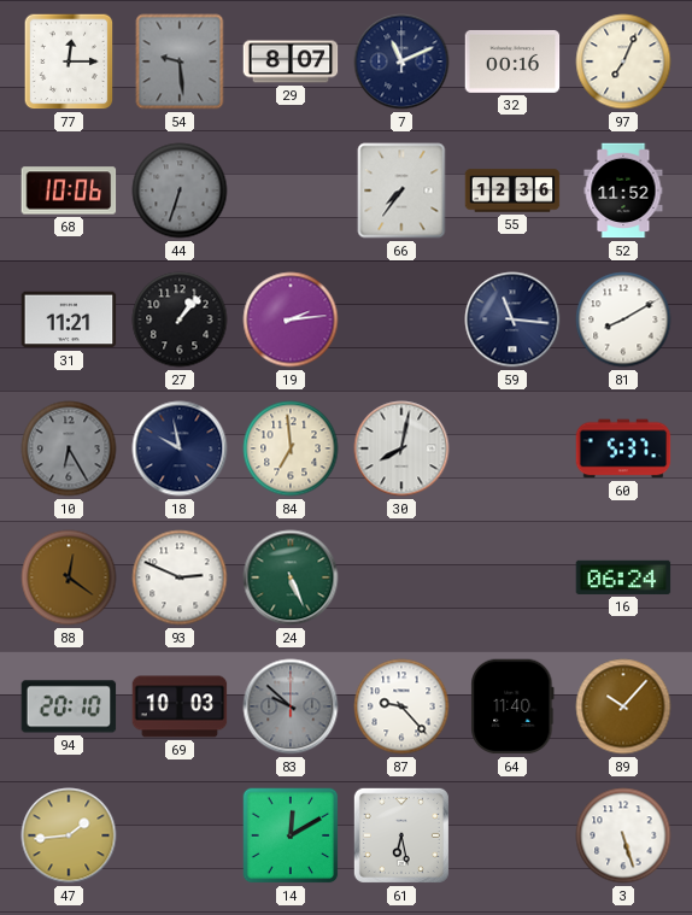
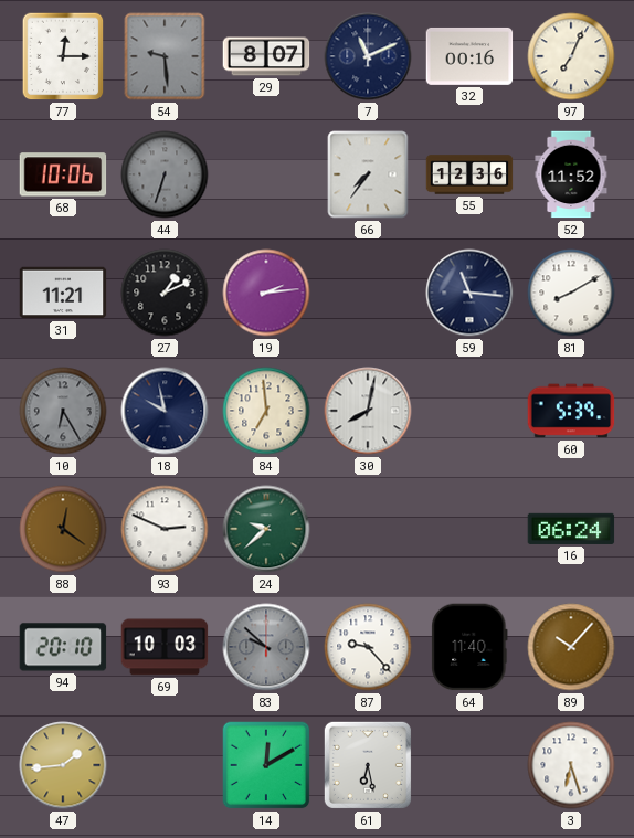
27: 1:07 -> 1:11 (165, 293)
60: 5:37 -> 5:39 (571, 411)
24: 5:26 -> 9:38 (266, 529)
3: 5:27 -> 6:27 (571, 765)
